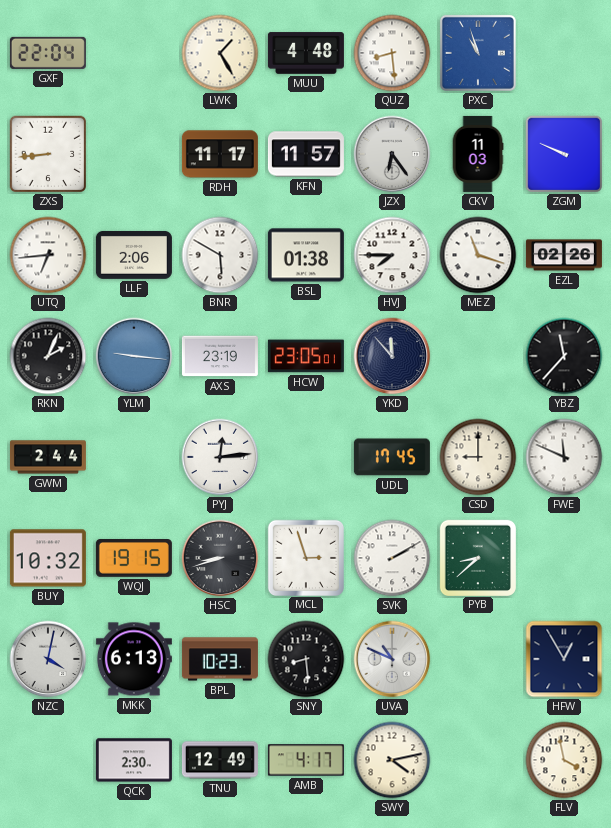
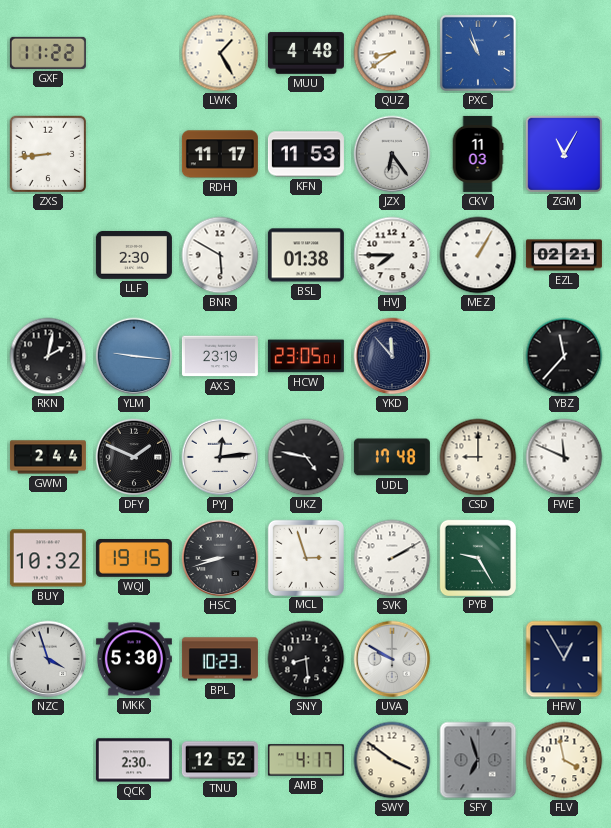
GXF: 22:04 -> 11:22 (48, 53)
QUZ: 8:29 -> 8:39 (392, 53)
KFN: 11:57 -> 11:53 (306, 154)
ZGM: 9:49 -> 11:05 (564, 154)
UTQ: 6:44 -> none (48, 255)
LLF: 2:06 -> 2:30 (134, 255)
MEZ: 11:18 -> 1:05 (478, 255)
EZL: 02:26 -> 02:21 (564, 255)
RKN: 2:04 -> 2:02 (48, 356)
DFY: none -> 1:49 (134, 457)
UKZ: none -> 4:47 (306, 457)
UDL: 17:45 -> 17:48 (392, 457)
PYB: 8:38 -> 9:25 (477, 557)
NZC: 4:02 -> 3:57 (48, 659)
MKK: 6:13 -> 5:30 (134, 659)
UVA: 10:49 -> 9:50 (392, 659)
TNU: 12:49 -> 12:52 (220, 760)
SWY: 4:13 -> 3:51 (392, 760)
SFY: none -> 6:57 (478, 760)
